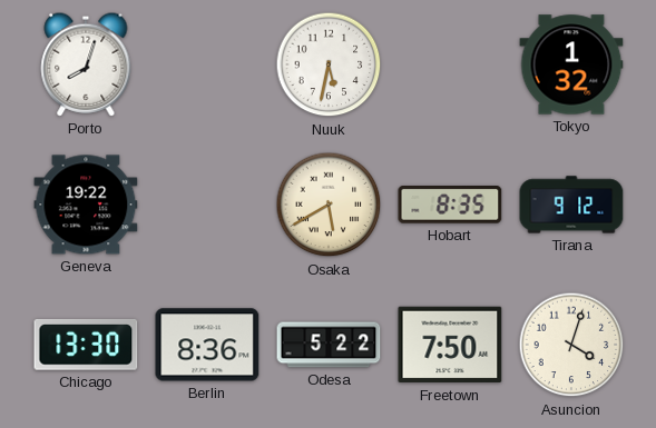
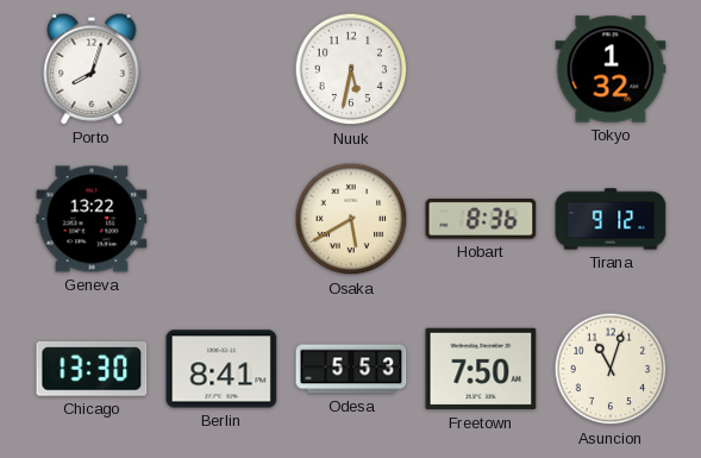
Geneva: 19:22 -> 13:22 (92, 219)
Hobart: 8:35 -> 8:36 (481, 220)
Berlin: 8:36 -> 8:41 (221, 369)
Odesa: 5:22 -> 5:53 (351, 369)
Asuncion: 4:03 -> 11:03 (611, 369)
